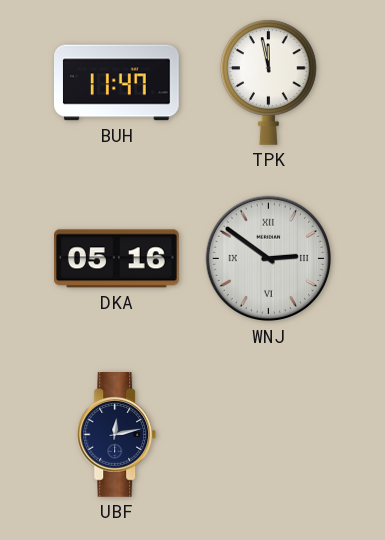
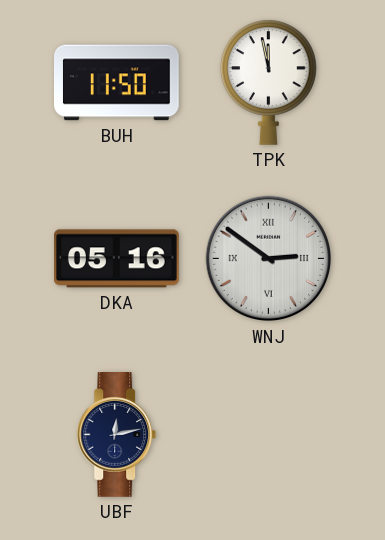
BUH: 11:47 -> 11:50 (117, 83)
